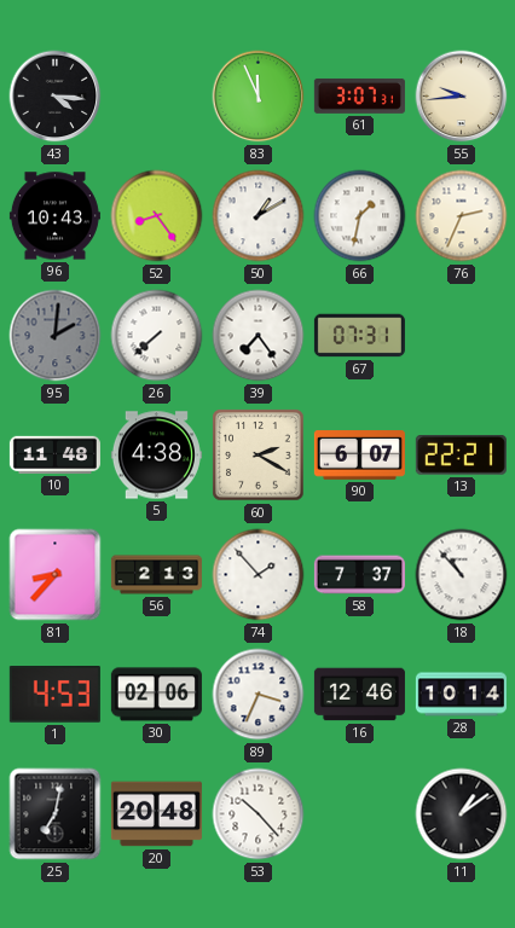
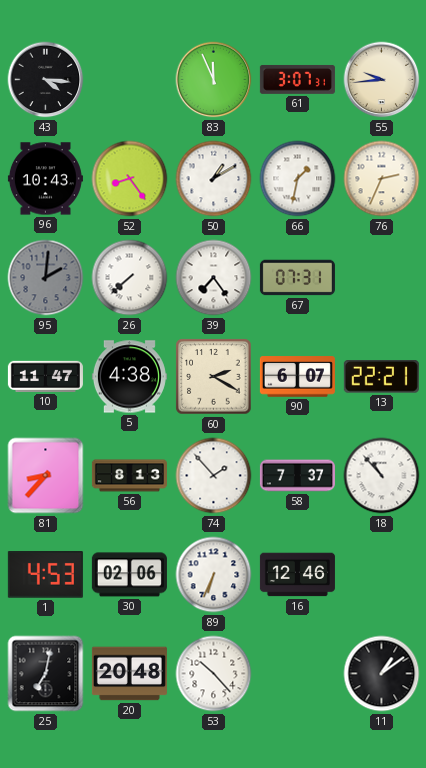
10: 11:48 -> 11:47 (45, 376)
56: 2:13 -> 8:13 (129, 476)
89: 3:34 -> 6:34 (214, 575)
28: 10:14 -> none (461, 695)
